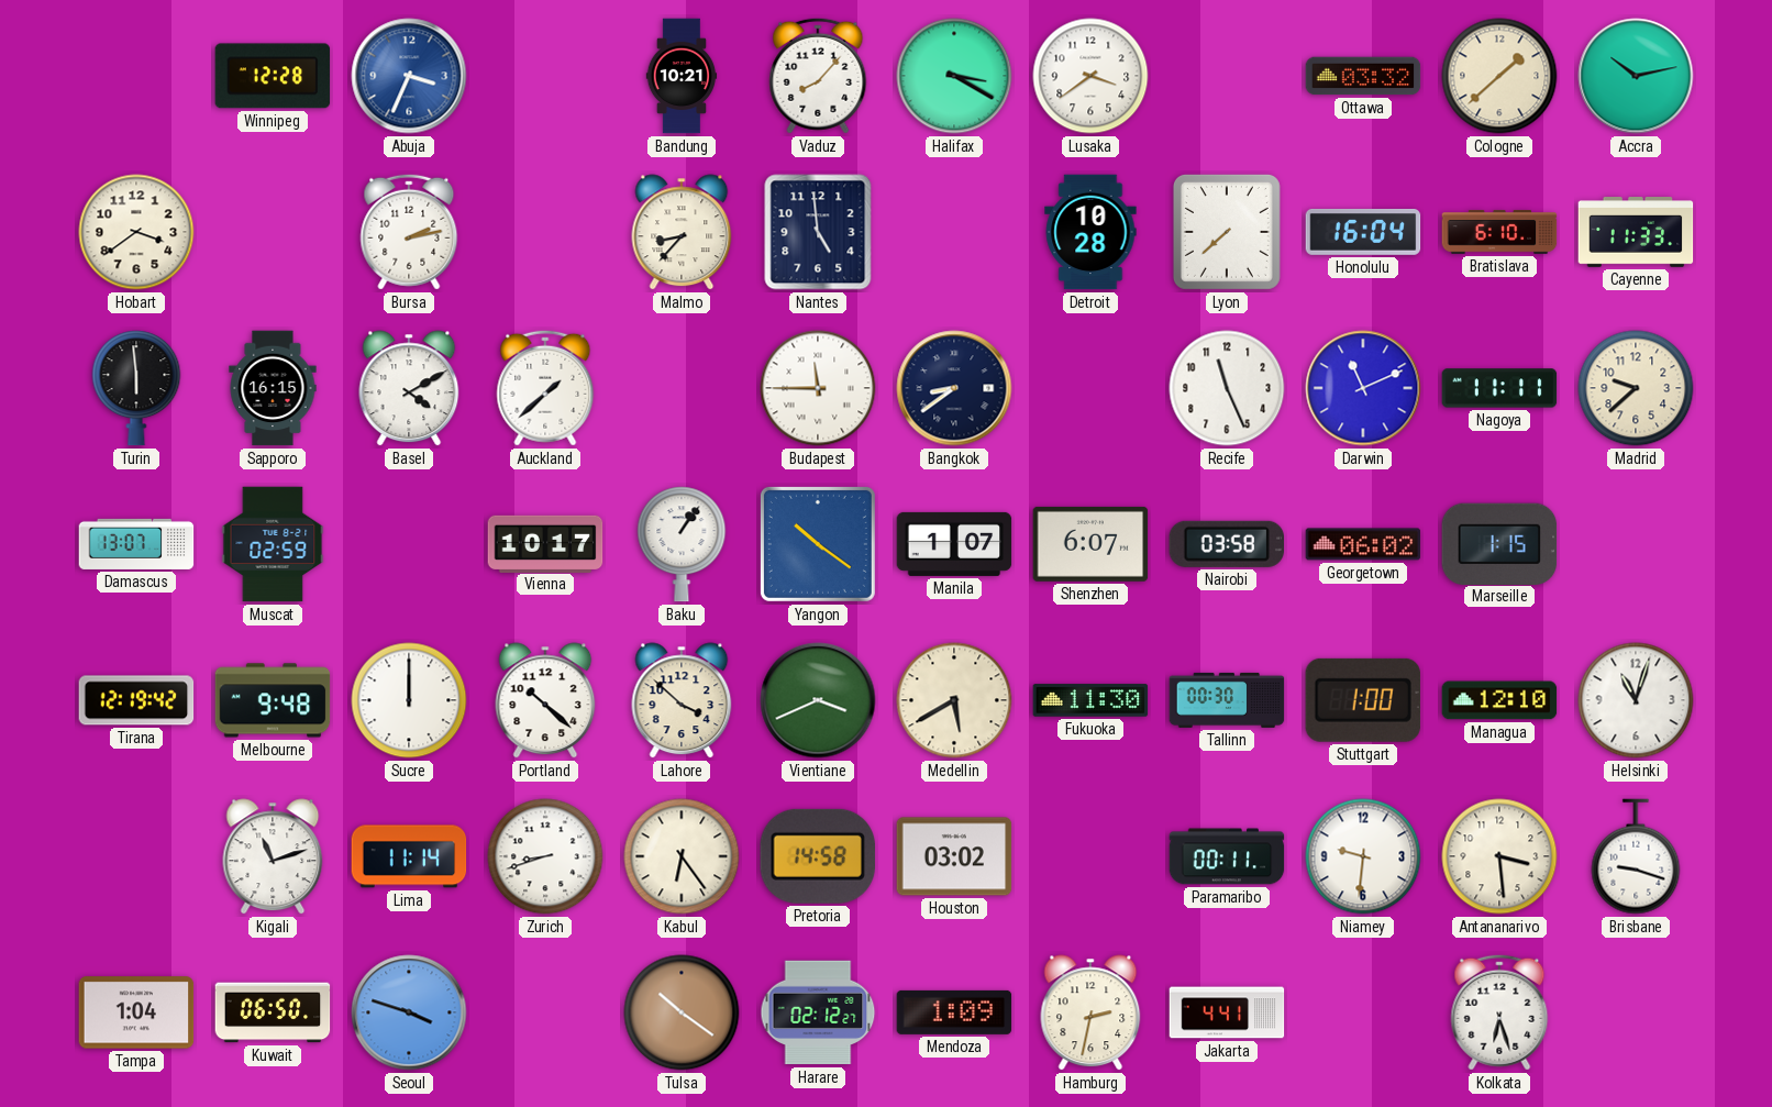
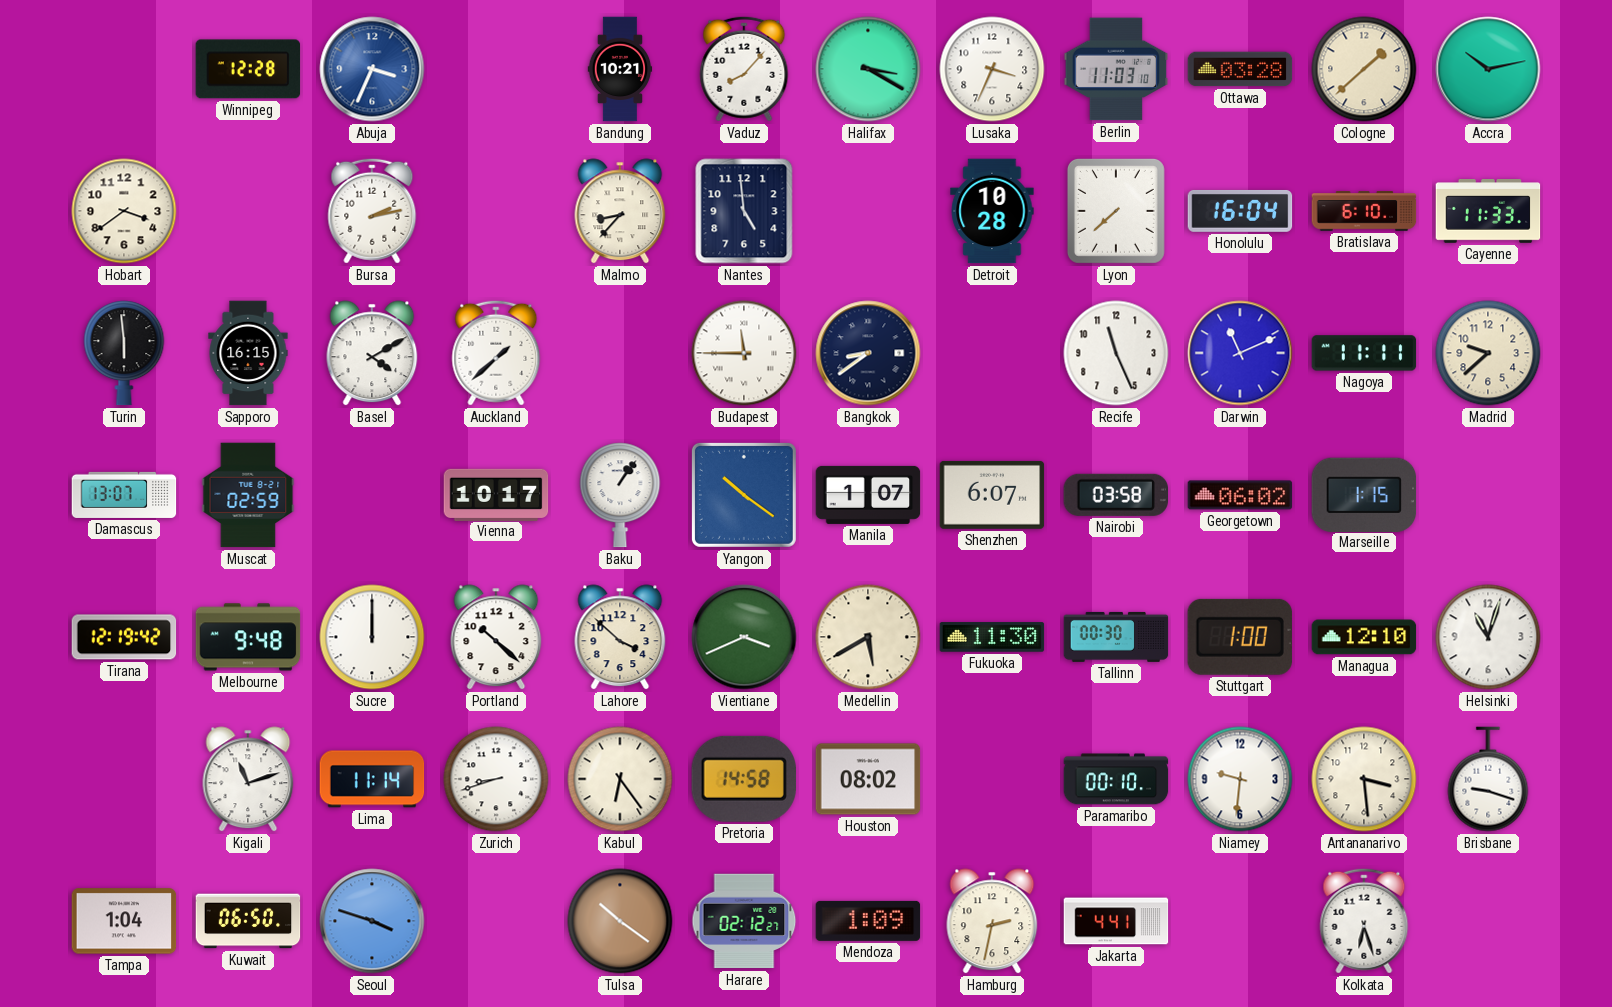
Lusaka: 3:39 -> 3:34 (992, 69)
Berlin: none -> 11:03 (1116, 69)
Ottawa: 03:32 -> 03:28 (1240, 69)
Houston: 03:02 -> 08:02 (868, 779)
Paramaribo: 00:11 -> 00:10 (1116, 779)
